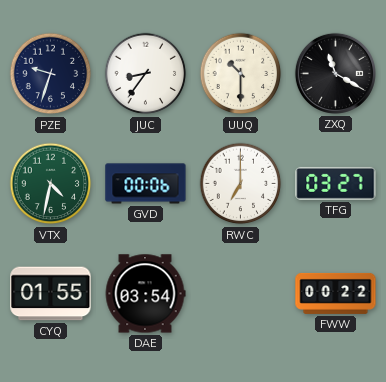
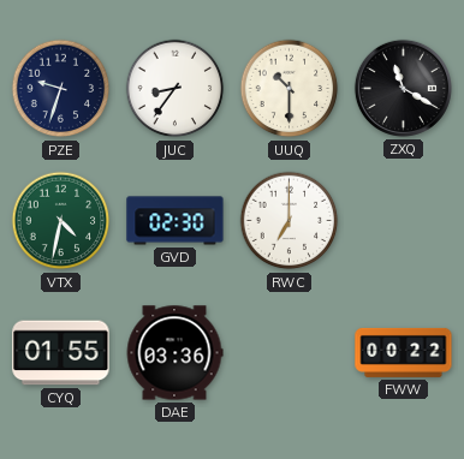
GVD: 00:06 -> 02:30 (176, 221)
TFG: 03:27 -> none (336, 183)
DAE: 03:54 -> 03:36 (174, 353)
